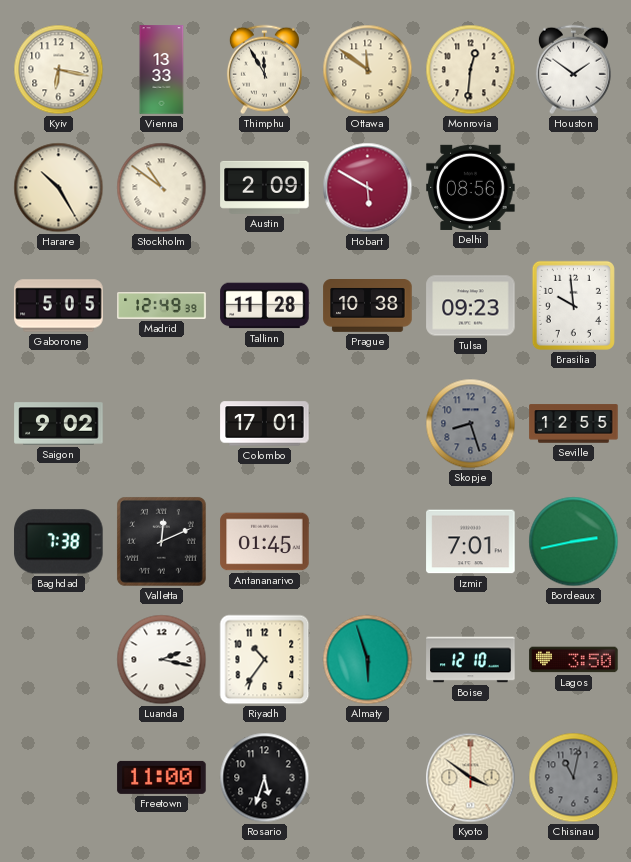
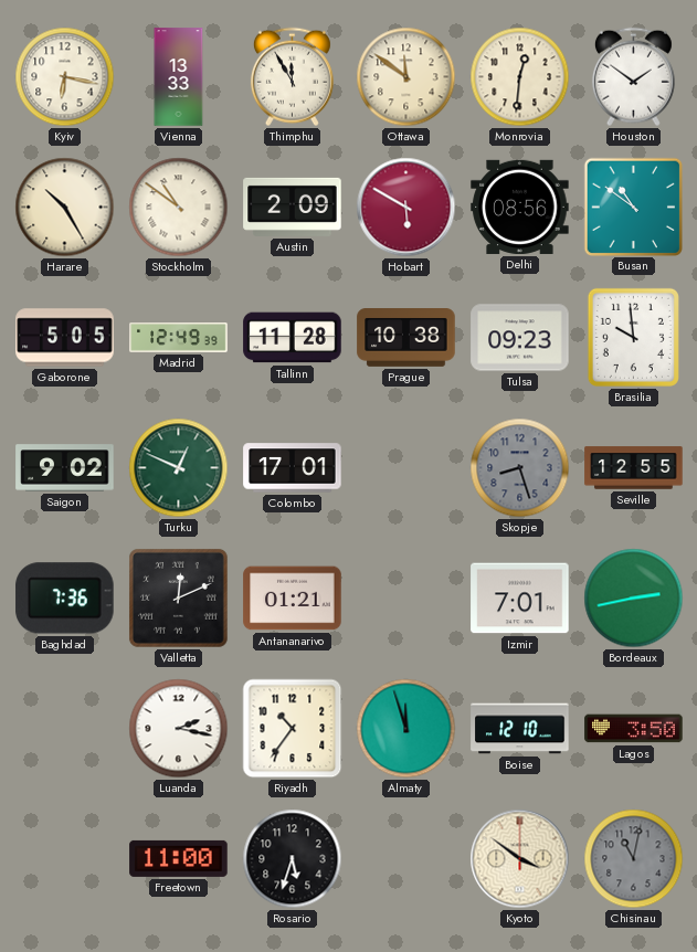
Busan: none -> 10:51 (633, 207)
Turku: none -> 12:49 (179, 468)
Baghdad: 7:38 -> 7:36 (65, 599)
Antananarivo: 01:45 -> 01:21 (293, 599)
Almaty: 5:57 -> 11:57 (406, 729)
